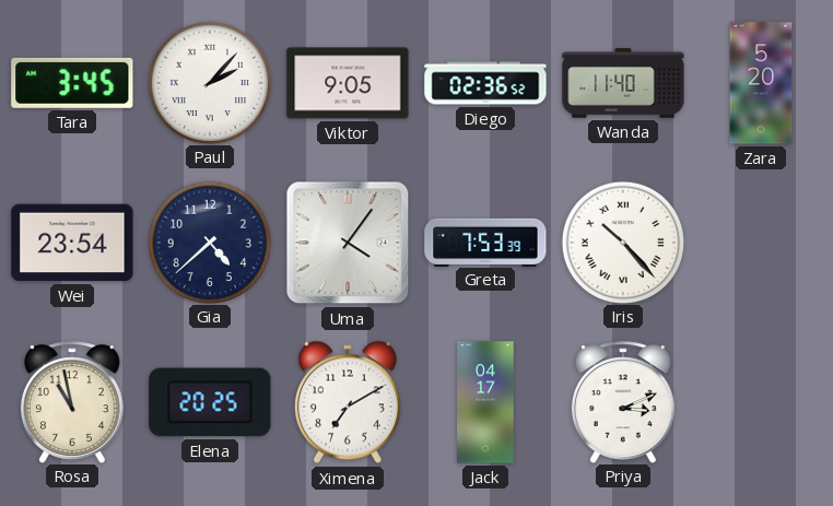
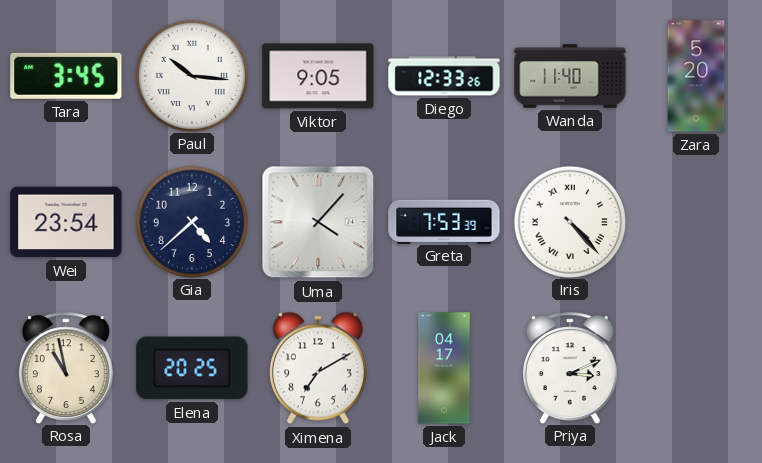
Paul: 2:07 -> 10:16 (191, 75)
Diego: 02:36 -> 12:33 (444, 76)
Uma: 4:06 -> 4:07 (318, 222)
Iris: 10:23 -> 4:23 (569, 221)
